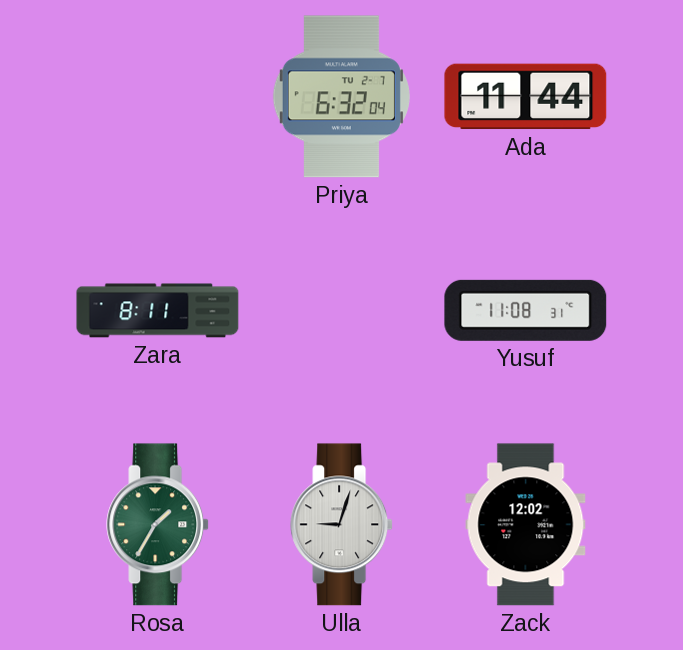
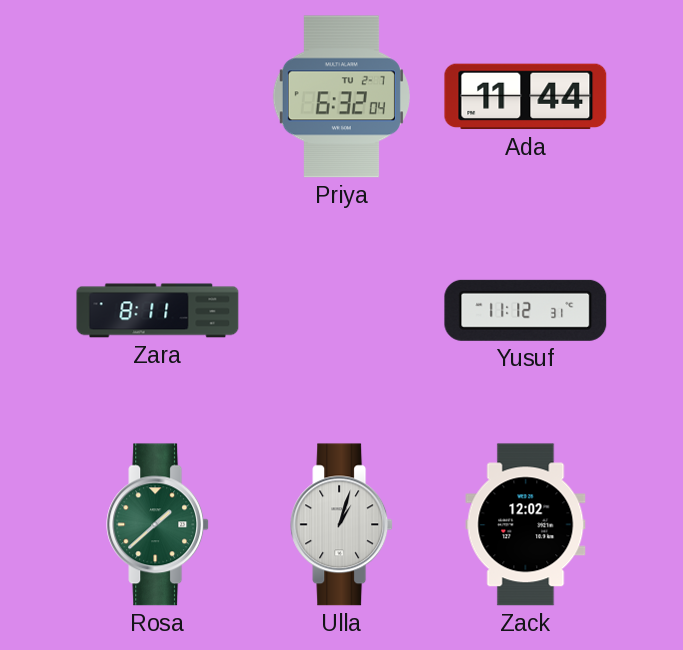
Yusuf: 11:08 -> 11:12 (526, 310)
Rosa: 1:35 -> 1:38 (158, 525)
Ulla: 9:03 -> 1:03 (342, 525)
